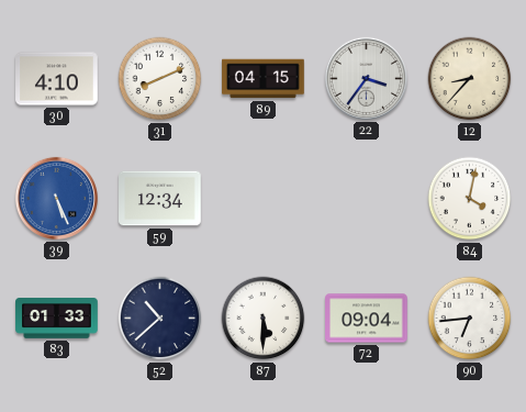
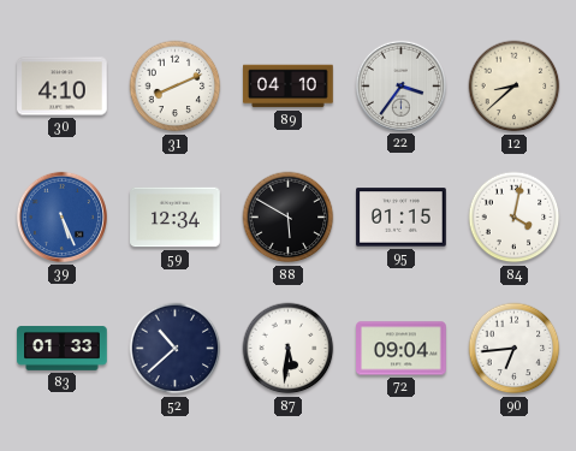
89: 04:15 -> 04:10 (289, 87)
12: 8:37 -> 8:38 (515, 87)
88: none -> 5:50 (289, 218)
95: none -> 01:15 (402, 218)
87: 5:30 -> 5:31 (289, 349)
